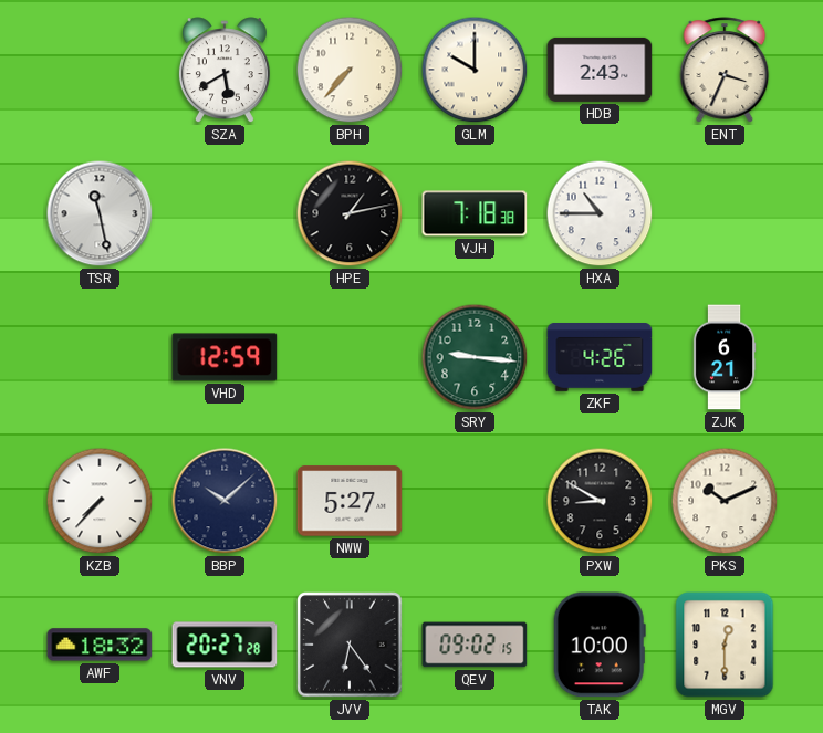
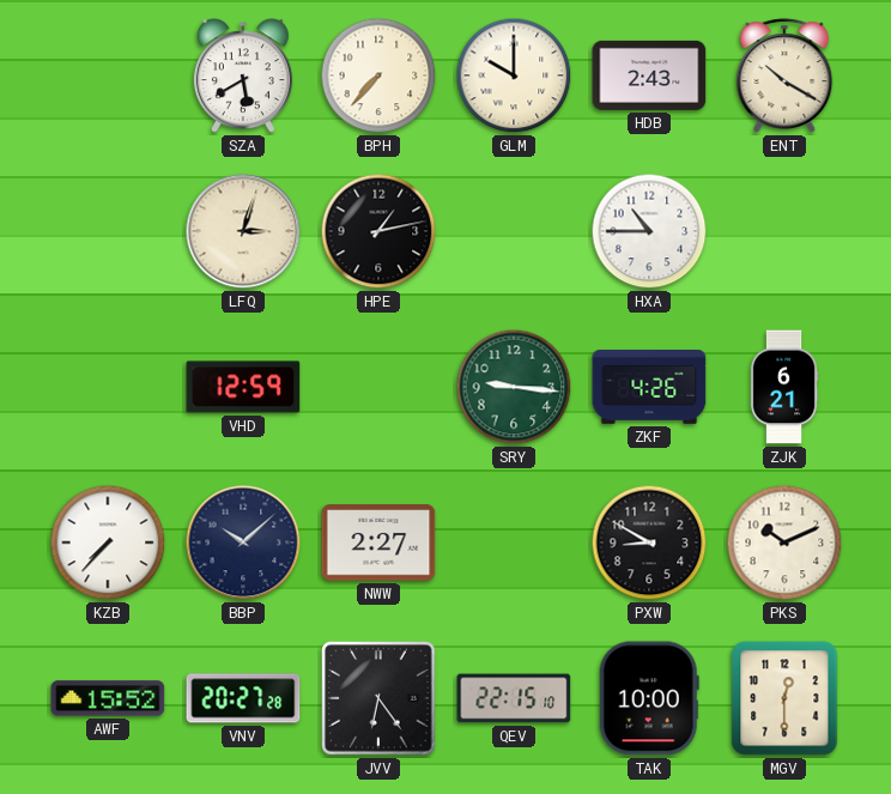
ENT: 3:34 -> 10:20 (784, 75)
TSR: 11:28 -> none (100, 213)
LFQ: none -> 3:03 (243, 231)
VJH: 7:18 -> none (475, 213)
NWW: 5:27 -> 2:27 (378, 543)
AWF: 18:32 -> 15:52 (108, 698)
QEV: 09:02 -> 22:15 (514, 698)
